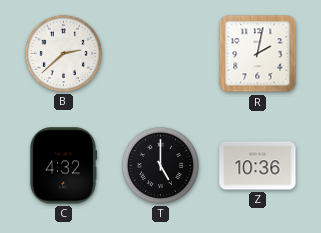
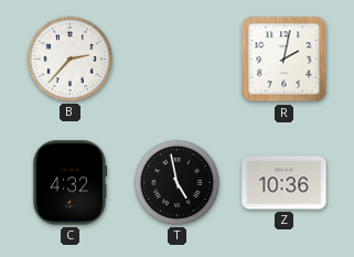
B: 2:38 -> 2:37 (69, 58)
T: 5:00 -> 4:58 (176, 182)
